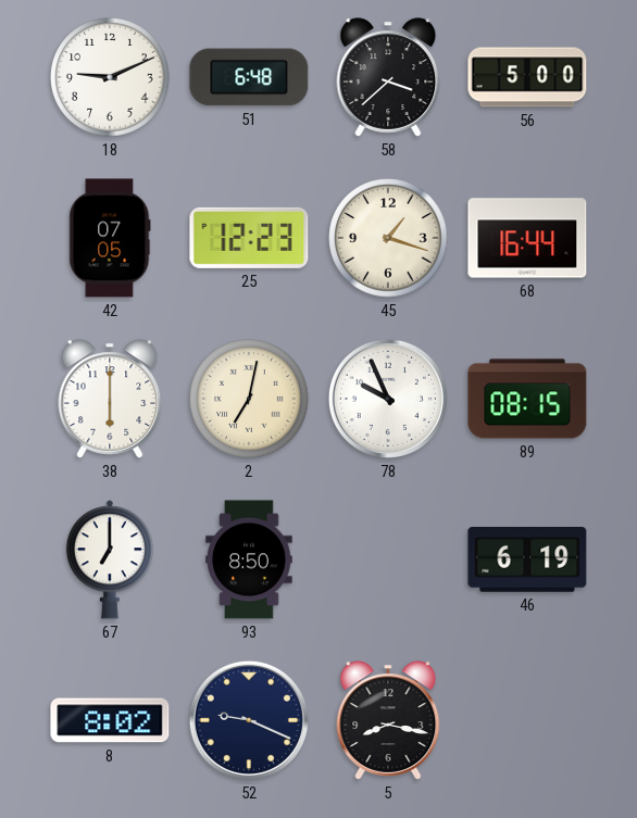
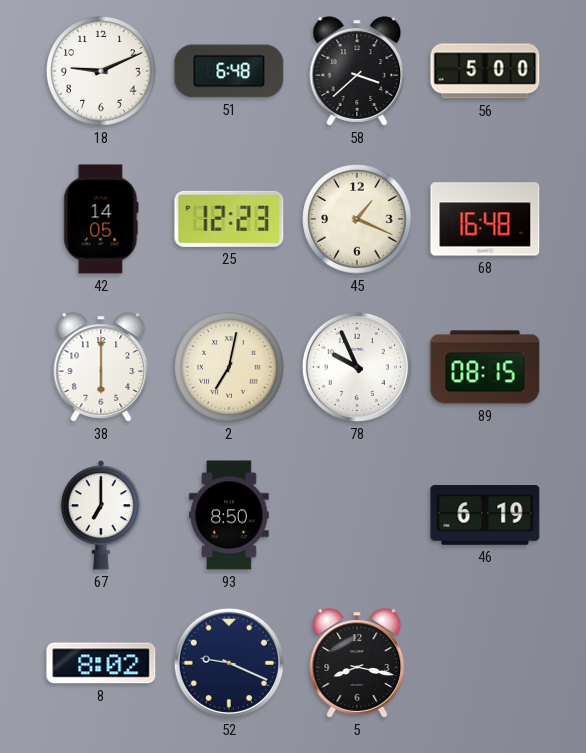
42: 07:05 -> 14:05 (101, 219)
45: 1:18 -> 1:19 (357, 219)
68: 16:44 -> 16:48 (485, 219)
